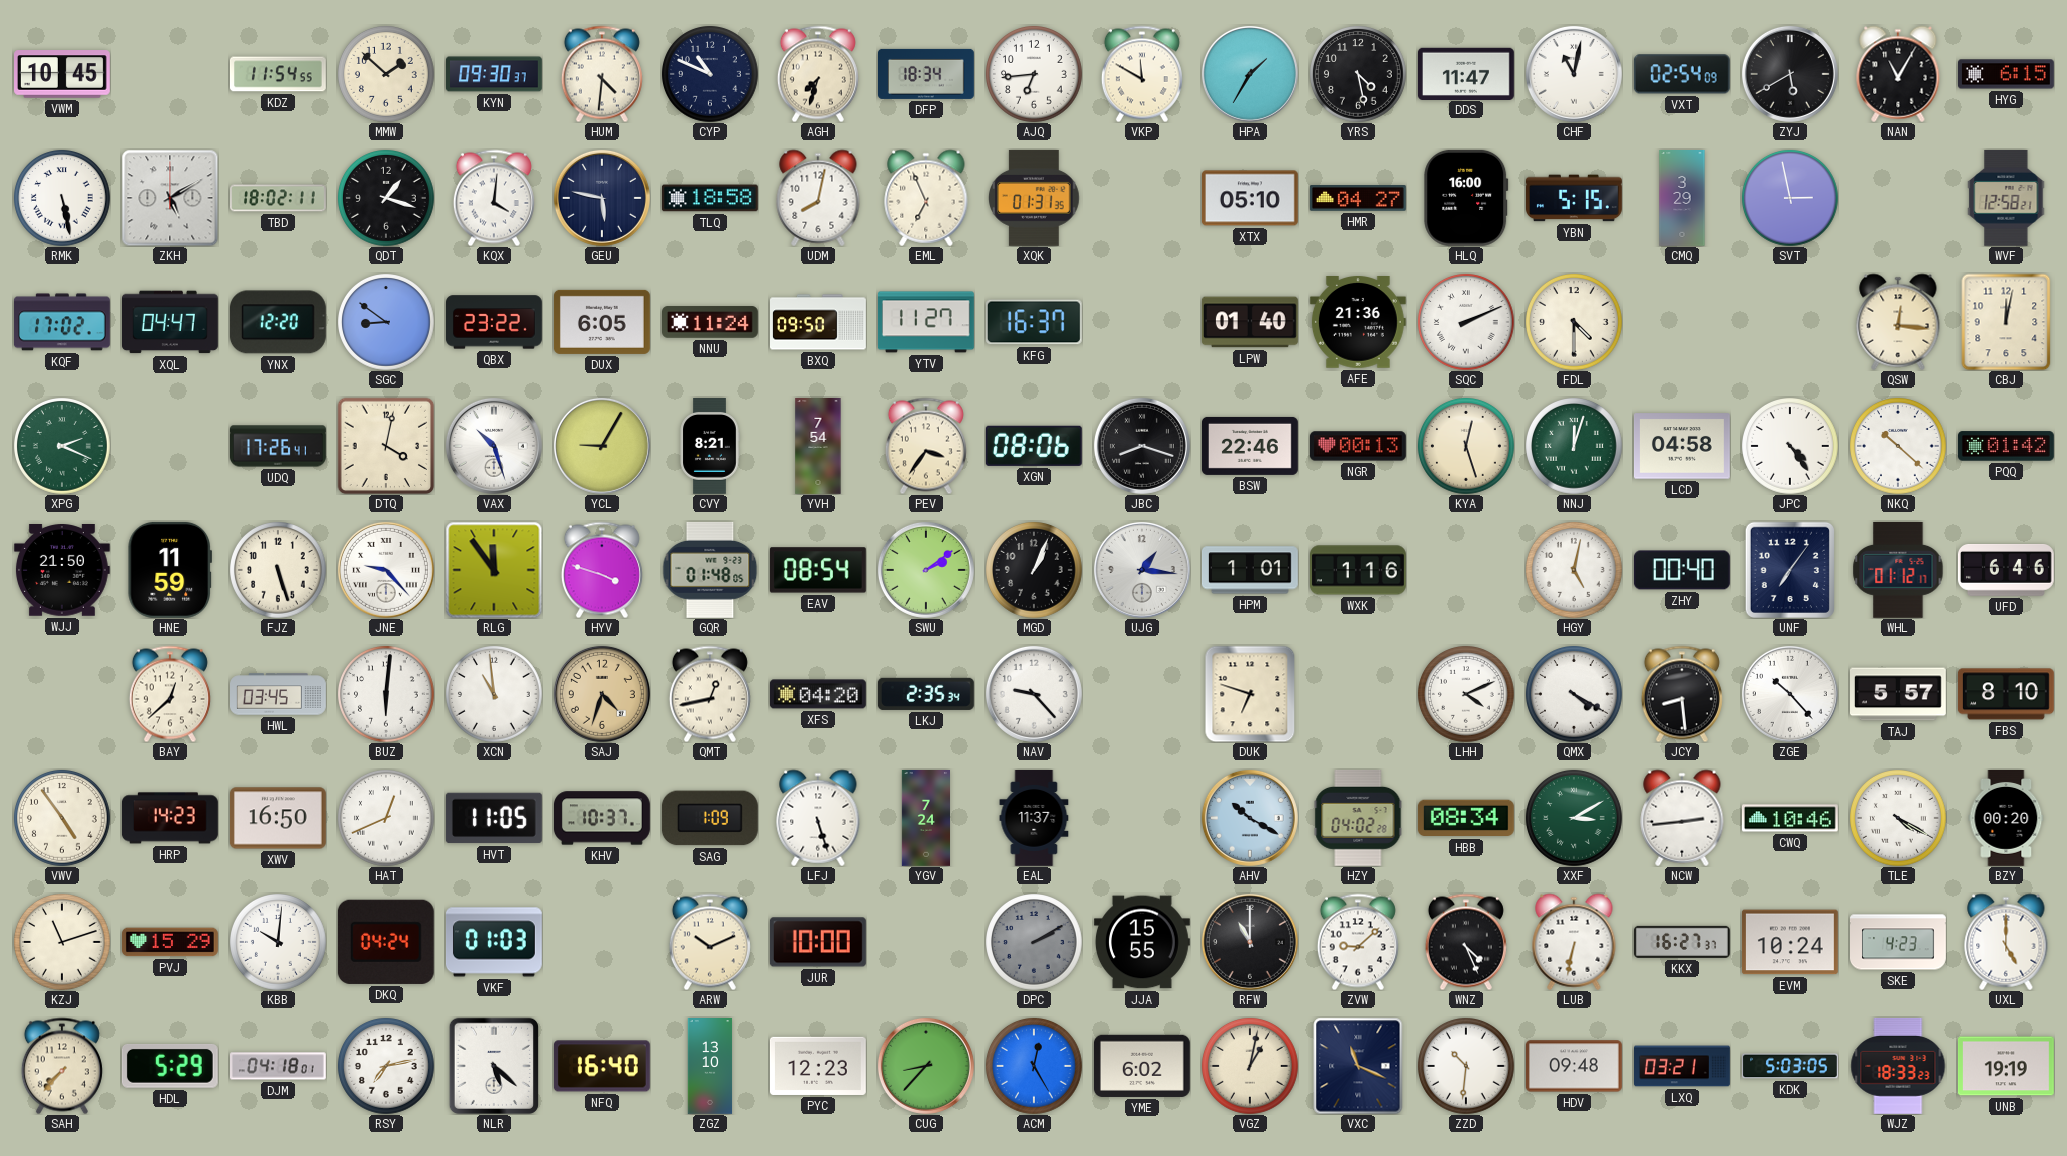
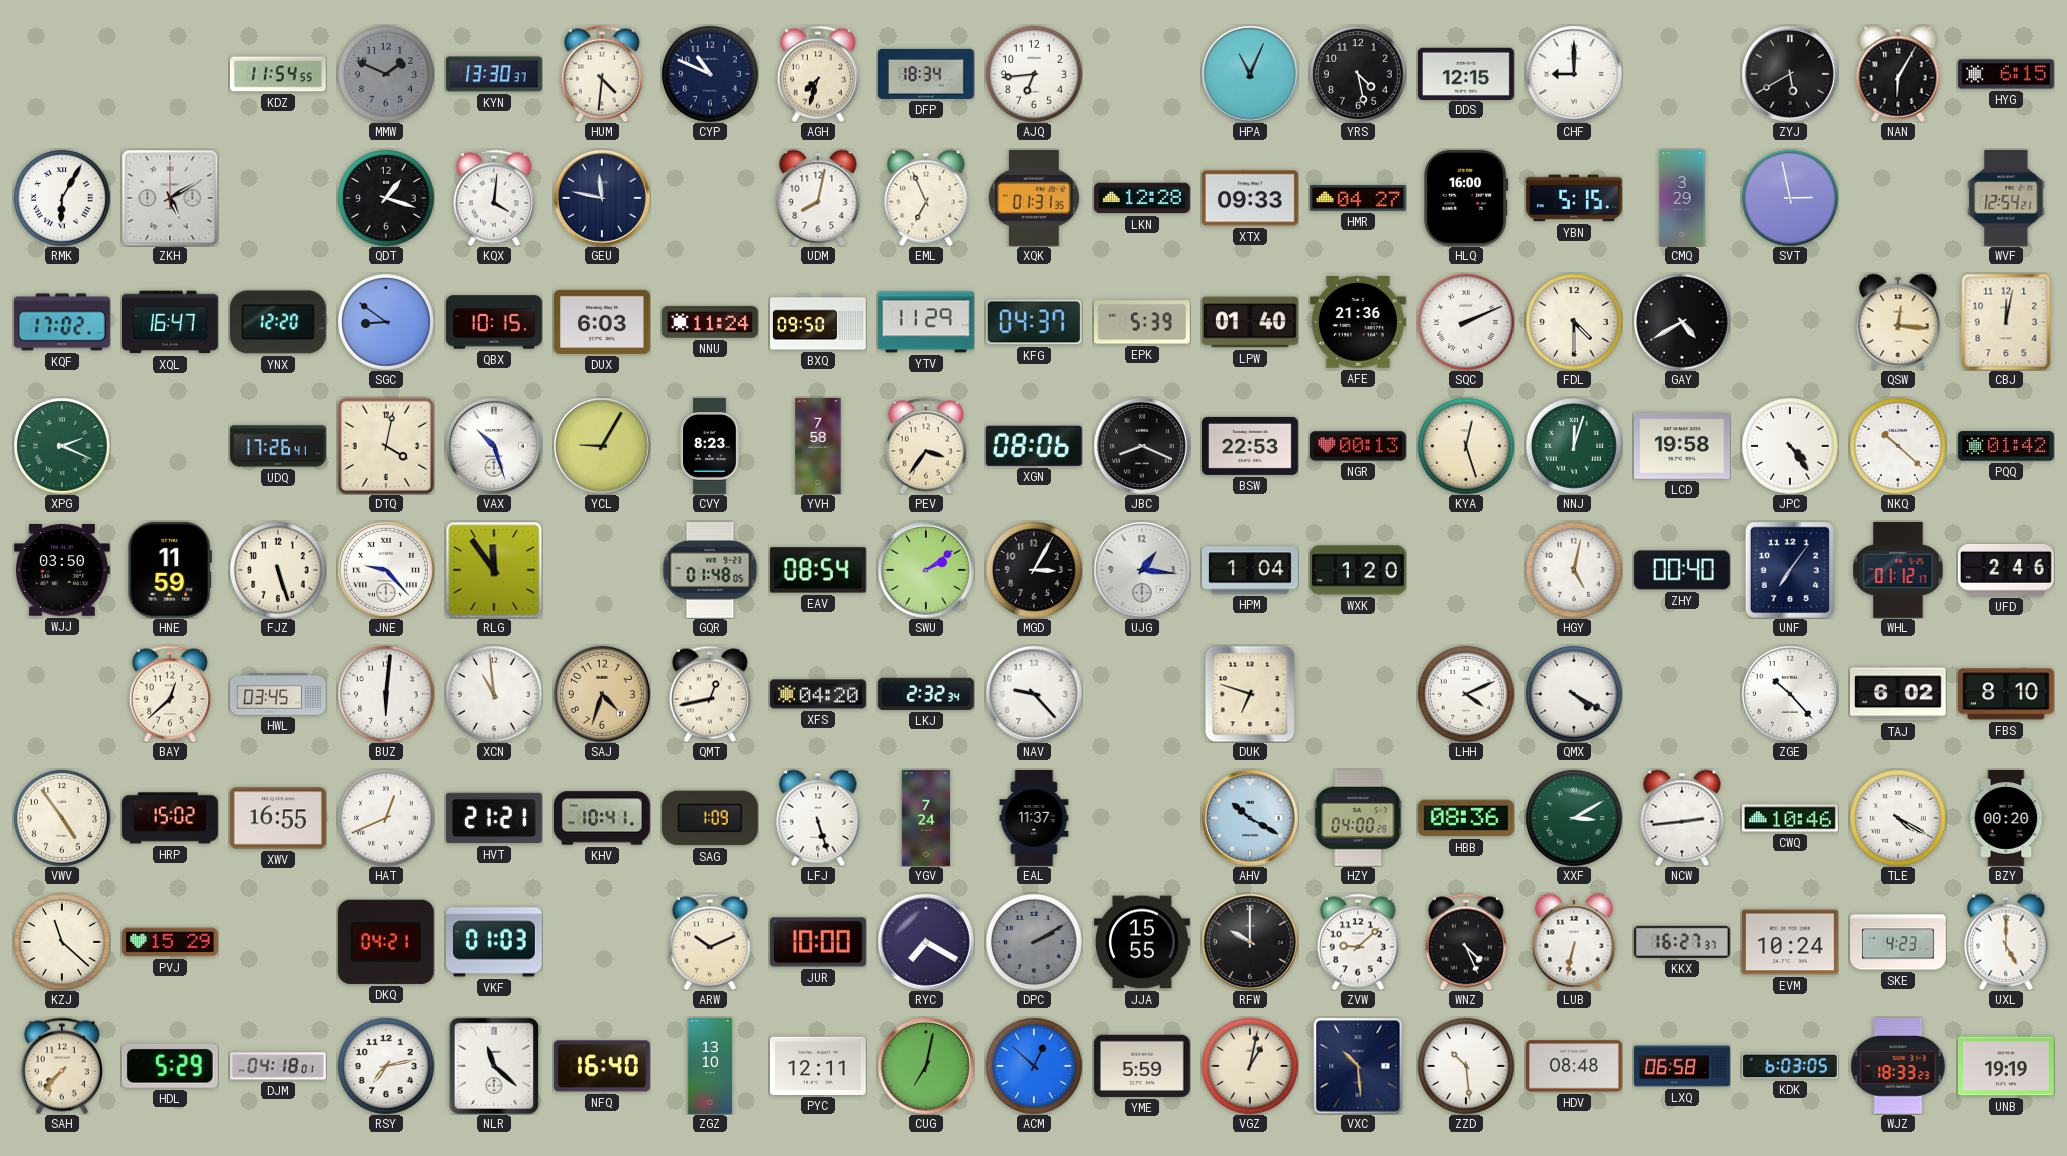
VWM: 10:45 -> none (63, 74)
MMW: 1:52 -> 1:49 (386, 74)
MMW dial: cream -> grey (386, 74)
KYN: 09:30 -> 13:30 (495, 74)
VKP: 11:50 -> none (1142, 74)
HPA: 1:35 -> 11:04 (1250, 74)
DDS: 11:47 -> 12:15 (1466, 73)
CHF: 11:02 -> 9:00 (1574, 74)
VXT: 02:54 -> none (1682, 74)
NAN: 11:05 -> 6:05 (1898, 74)
RMK: 5:28 -> 6:05 (62, 198)
TBD: 18:02 -> none (279, 198)
GEU: 5:47 -> 11:47 (602, 198)
TLQ: 18:58 -> none (710, 198)
LKN: none -> 12:28 (1143, 198)
XTX: 05:10 -> 09:33 (1250, 198)
WVF: 12:58 -> 12:54 (2006, 198)
XQL: 04:47 -> 16:47 (171, 322)
QBX: 23:22 -> 10:15 (495, 322)
DUX: 6:05 -> 6:03 (602, 322)
YTV: 11:27 -> 11:29 (926, 322)
KFG: 16:37 -> 04:37 (1034, 322)
EPK: none -> 5:39 (1142, 322)
GAY: none -> 4:40 (1682, 322)
CVY: 8:21 -> 8:23 (710, 447)
YVH: 7:54 -> 7:58 (818, 447)
JBC: 8:18 -> 8:19 (1142, 446)
BSW: 22:46 -> 22:53 (1251, 446)
LCD: 04:58 -> 19:58 (1682, 446)
WJJ: 21:50 -> 03:50 (62, 571)
HYV: 3:48 -> none (602, 570)
MGD: 1:04 -> 3:05 (1034, 570)
HPM: 1:01 -> 1:04 (1250, 570)
WXK: 1:16 -> 1:20 (1359, 570)
UFD: 6:46 -> 2:46 (2006, 571)
LKJ: 2:35 -> 2:32 (926, 694)
JCY: 8:29 -> none (1682, 694)
TAJ: 5:57 -> 6:02 (1899, 694)
HRP: 14:23 -> 15:02 (170, 818)
XWV: 16:50 -> 16:55 (278, 818)
HVT: 11:05 -> 21:21 (494, 818)
KHV: 10:37 -> 10:41 (603, 818)
HZY: 04:02 -> 04:00 (1358, 818)
HBB: 08:34 -> 08:36 (1466, 818)
KZJ: 11:12 -> 11:22 (62, 942)
KBB: 10:01 -> none (278, 942)
DKQ: 04:24 -> 04:21 (386, 942)
RYC: none -> 7:20 (926, 942)
RFW: 11:00 -> 10:00 (1250, 942)
NLR: 5:22 -> 11:22 (494, 1066)
PYC: 12:23 -> 12:11 (818, 1066)
CUG: 8:37 -> 7:02 (926, 1066)
ACM: 12:25 -> 12:52 (1034, 1066)
YME: 6:02 -> 5:59 (1142, 1066)
VXC: 11:19 -> 10:29 (1358, 1066)
ZZD: 10:31 -> 10:29 (1466, 1066)
HDV: 09:48 -> 08:48 (1574, 1066)
LXQ: 03:21 -> 06:58 (1683, 1066)
KDK: 5:03 -> 6:03 (1791, 1066)
